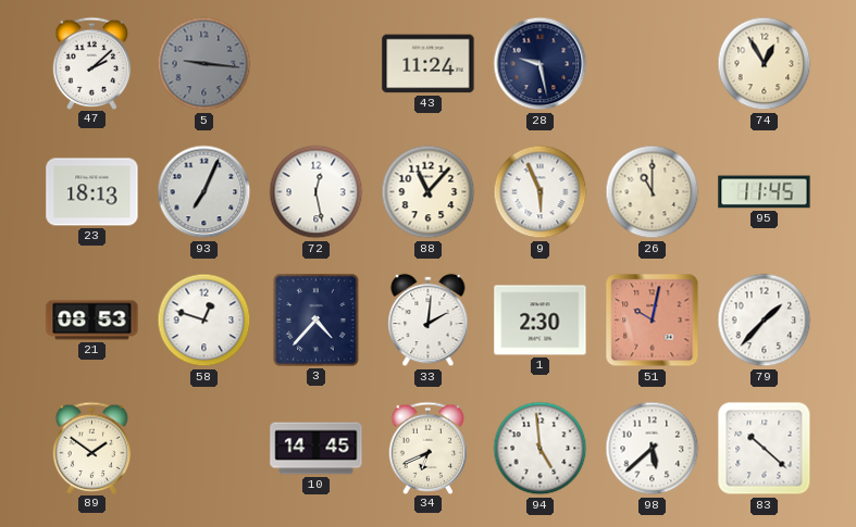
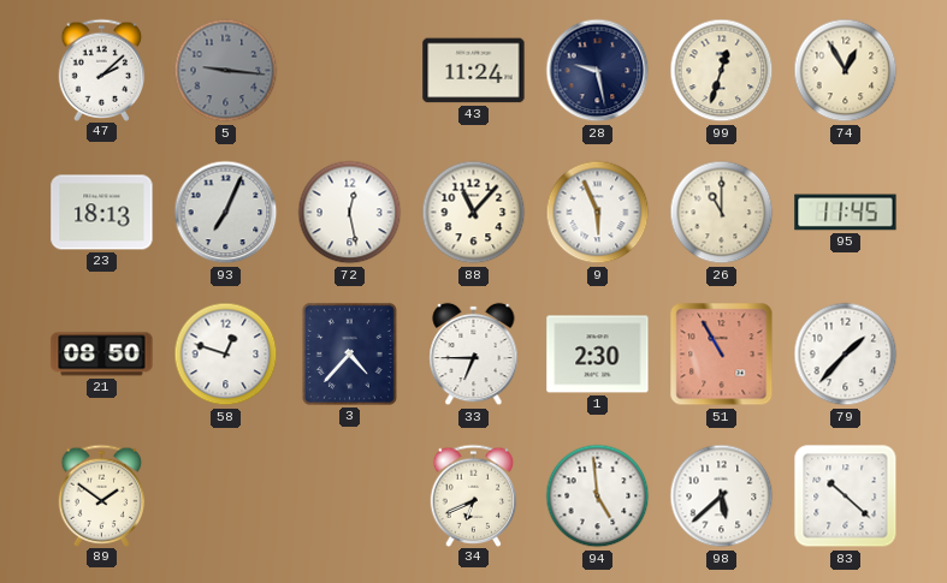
99: none -> 12:33 (722, 71)
21: 08:53 -> 08:50 (102, 355)
33: 2:01 -> 6:45 (474, 355)
51: 10:02 -> 10:55 (722, 355)
10: 14:45 -> none (317, 449)
